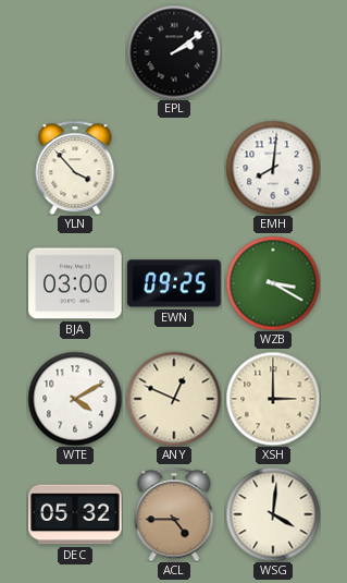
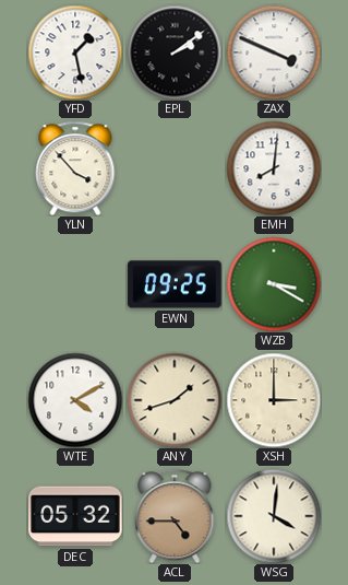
YFD: none -> 1:28 (75, 52)
ZAX: none -> 3:49 (274, 52)
BJA: 03:00 -> none (75, 283)
ANY: 12:49 -> 1:42 (175, 400)
